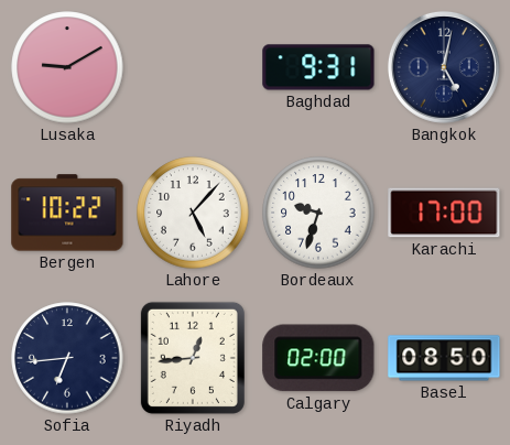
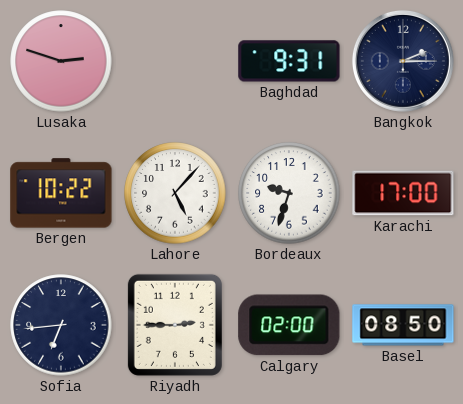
Lusaka: 9:10 -> 2:48 (61, 61)
Bangkok: 5:02 -> 2:15 (403, 61)
Riyadh: 12:44 -> 2:45 (175, 325)
